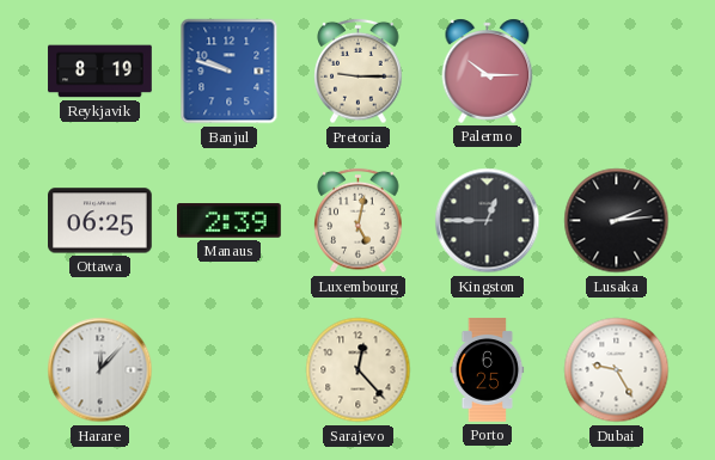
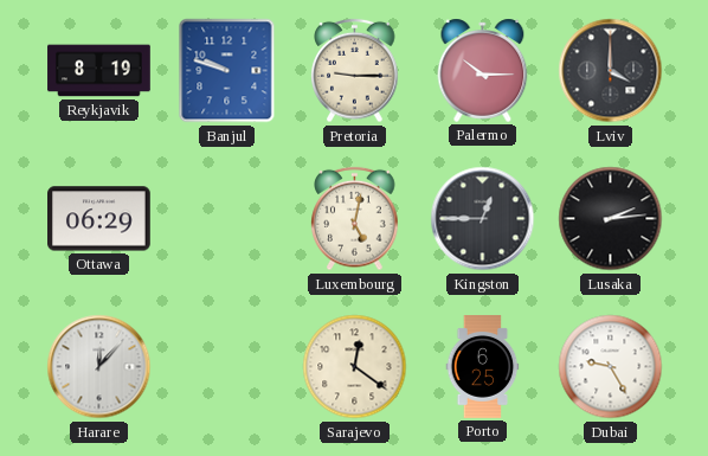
Lviv: none -> 4:00 (611, 71)
Ottawa: 06:25 -> 06:29 (99, 219)
Manaus: 2:39 -> none (230, 221)
Sarajevo: 12:23 -> 12:21 (355, 367)
